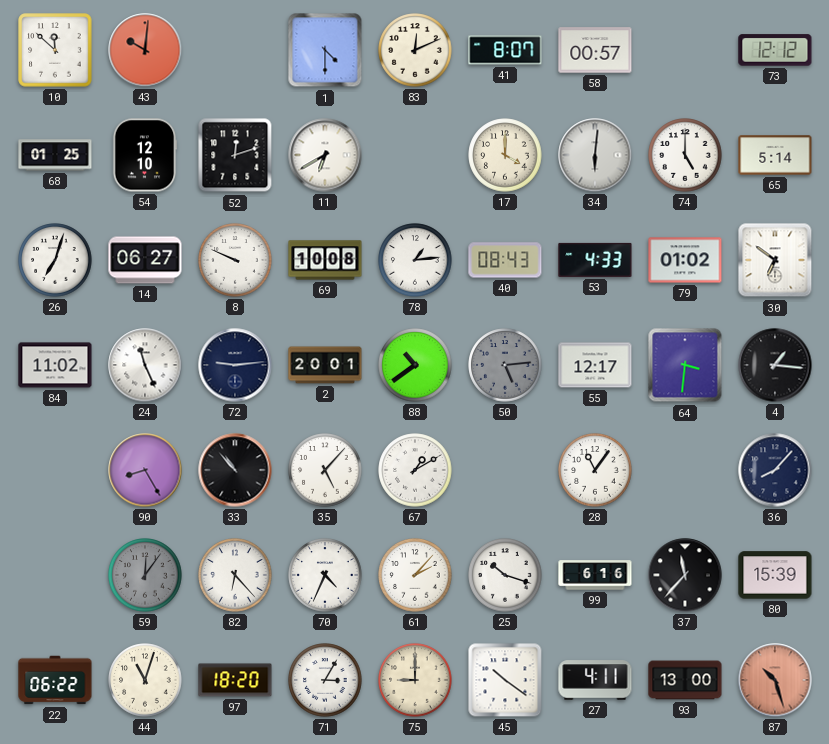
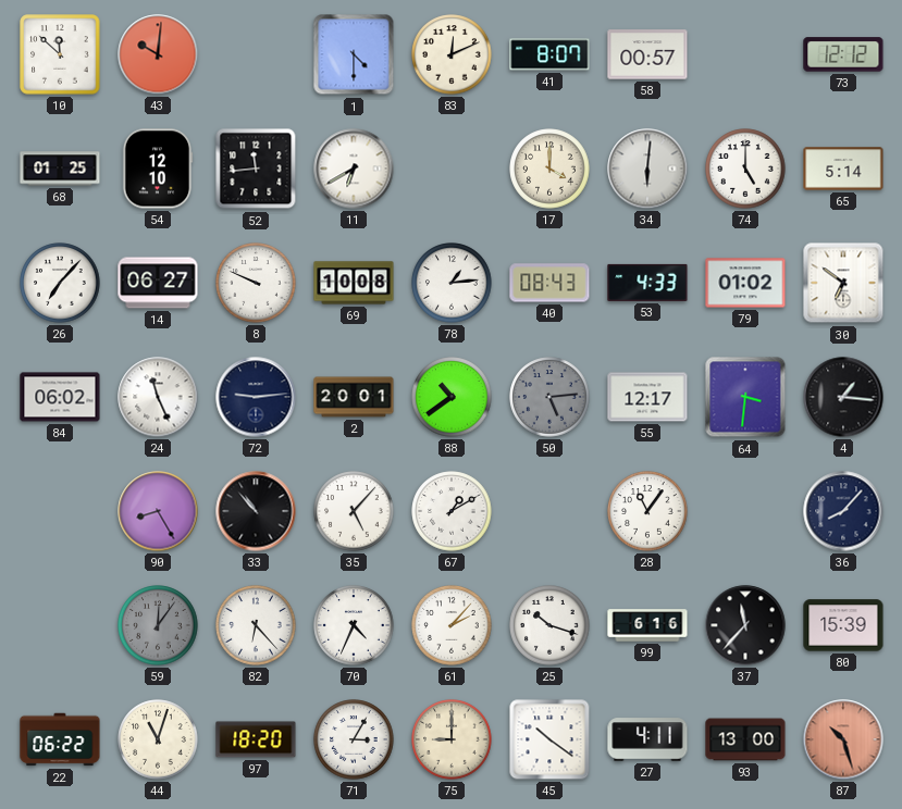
52: 12:12 -> 11:44 (256, 169)
26: 7:03 -> 7:07 (60, 283)
84: 11:02 -> 06:02 (60, 397)
